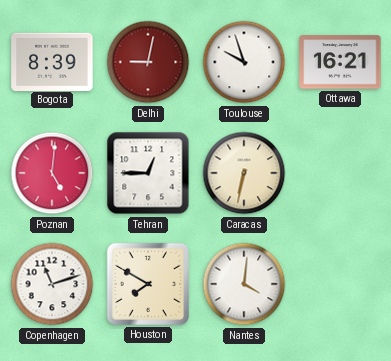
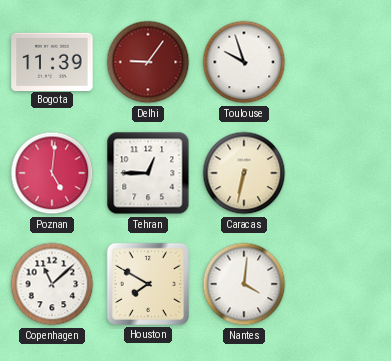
Bogota: 8:39 -> 11:39 (52, 61)
Delhi: 9:02 -> 9:06 (148, 62)
Ottawa: 16:21 -> none (340, 62)
Copenhagen: 11:12 -> 11:08 (52, 284)
